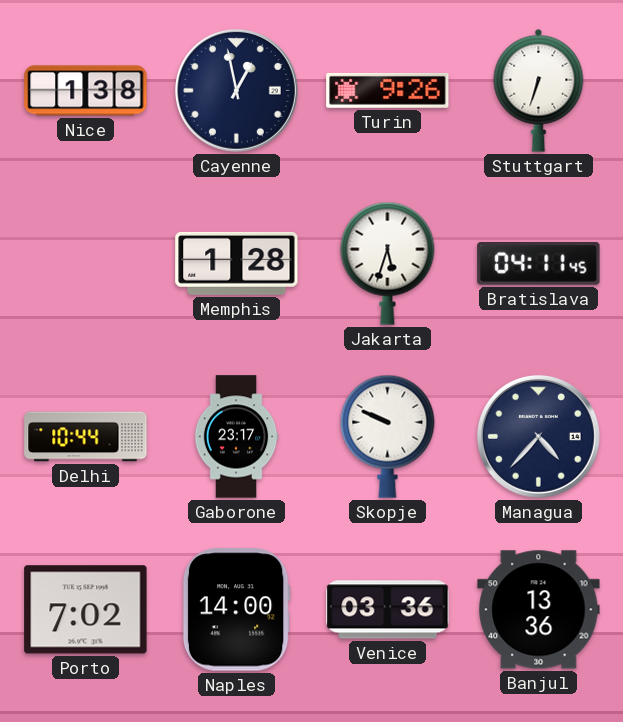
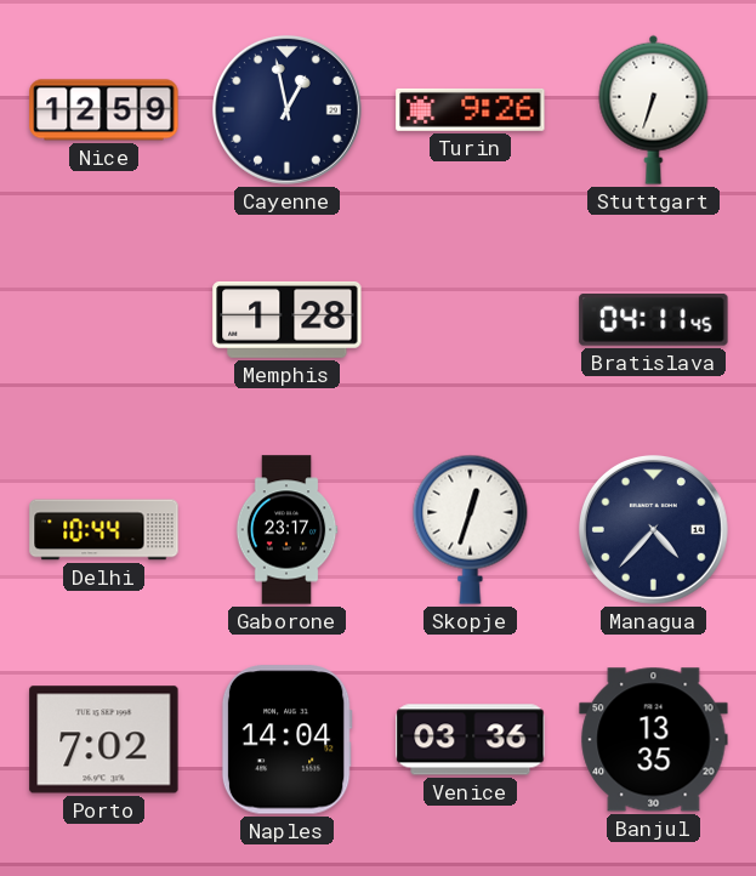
Nice: 1:38 -> 12:59 (104, 110)
Jakarta: 5:33 -> none (388, 263)
Skopje: 9:49 -> 12:33 (471, 529)
Naples: 14:00 -> 14:04 (286, 740)
Banjul: 13:36 -> 13:35 (654, 740)
